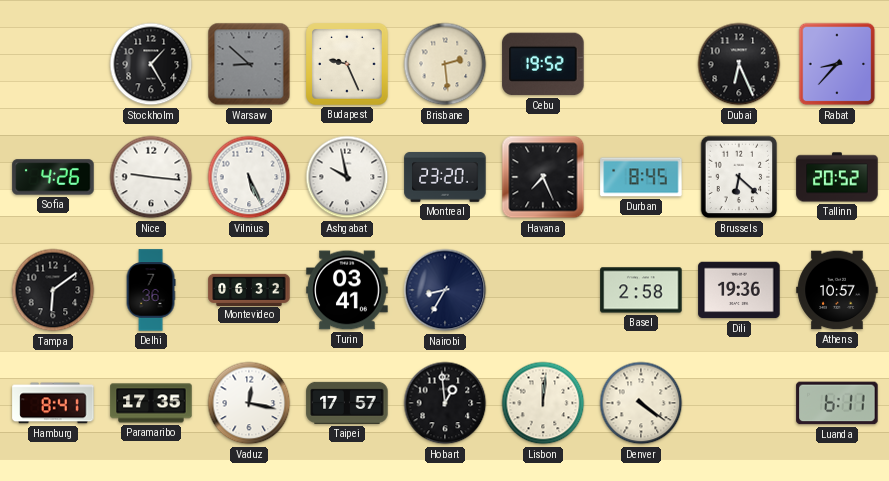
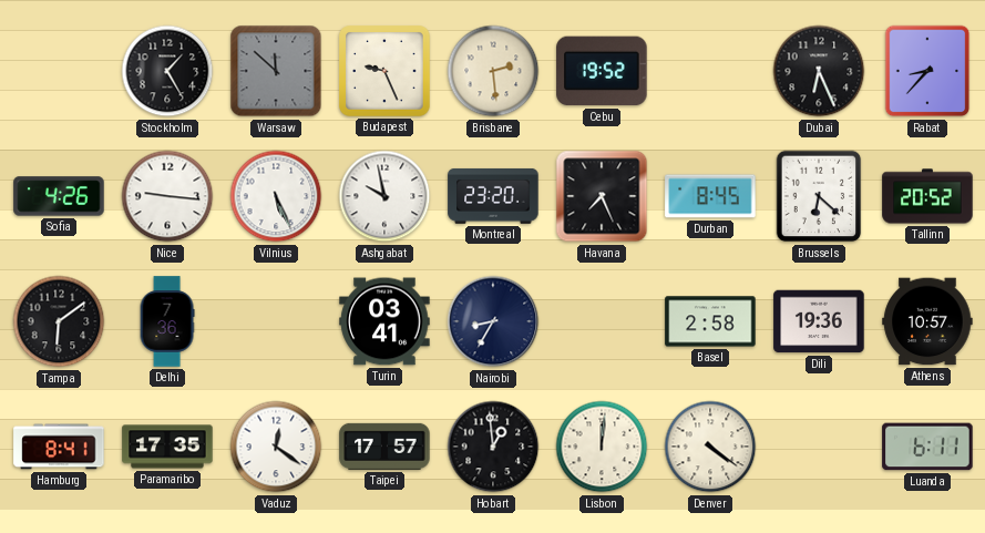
Warsaw: 8:52 -> 11:52 (276, 71)
Montevideo: 06:32 -> none (249, 289)
Vaduz: 12:17 -> 12:21 (276, 447)
